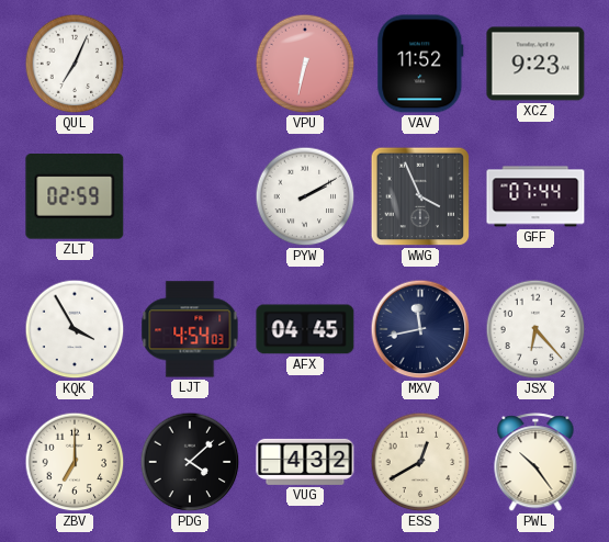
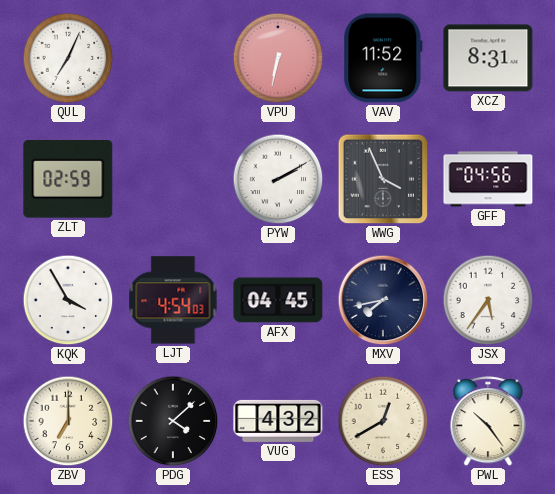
XCZ: 9:23 -> 8:31 (488, 58)
GFF: 07:44 -> 04:56 (488, 179)
MXV: 11:43 -> 7:43 (383, 300)
JSX: 6:23 -> 5:36 (488, 300)
